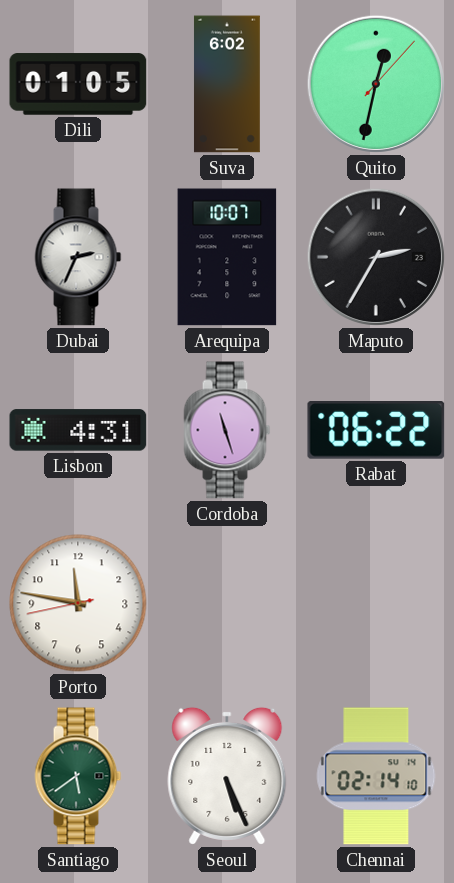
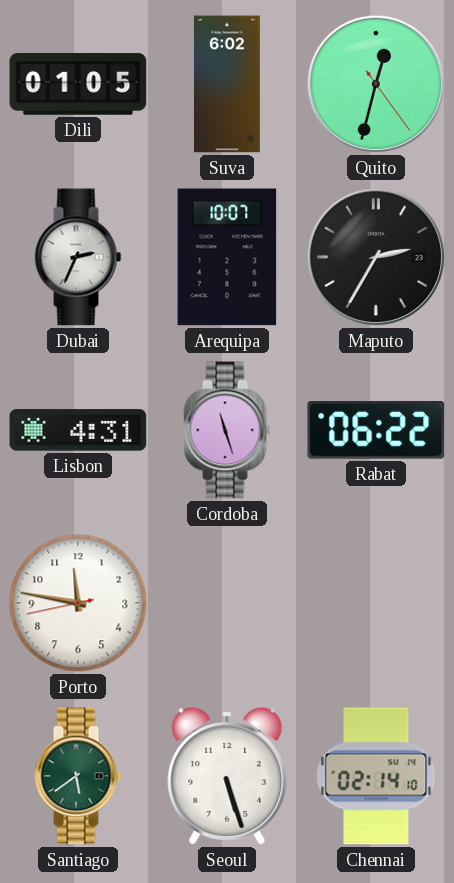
Quito: 12:32:07 -> 12:32:24 (376, 84)
Seoul: 5:26 -> 5:27 (227, 776)
